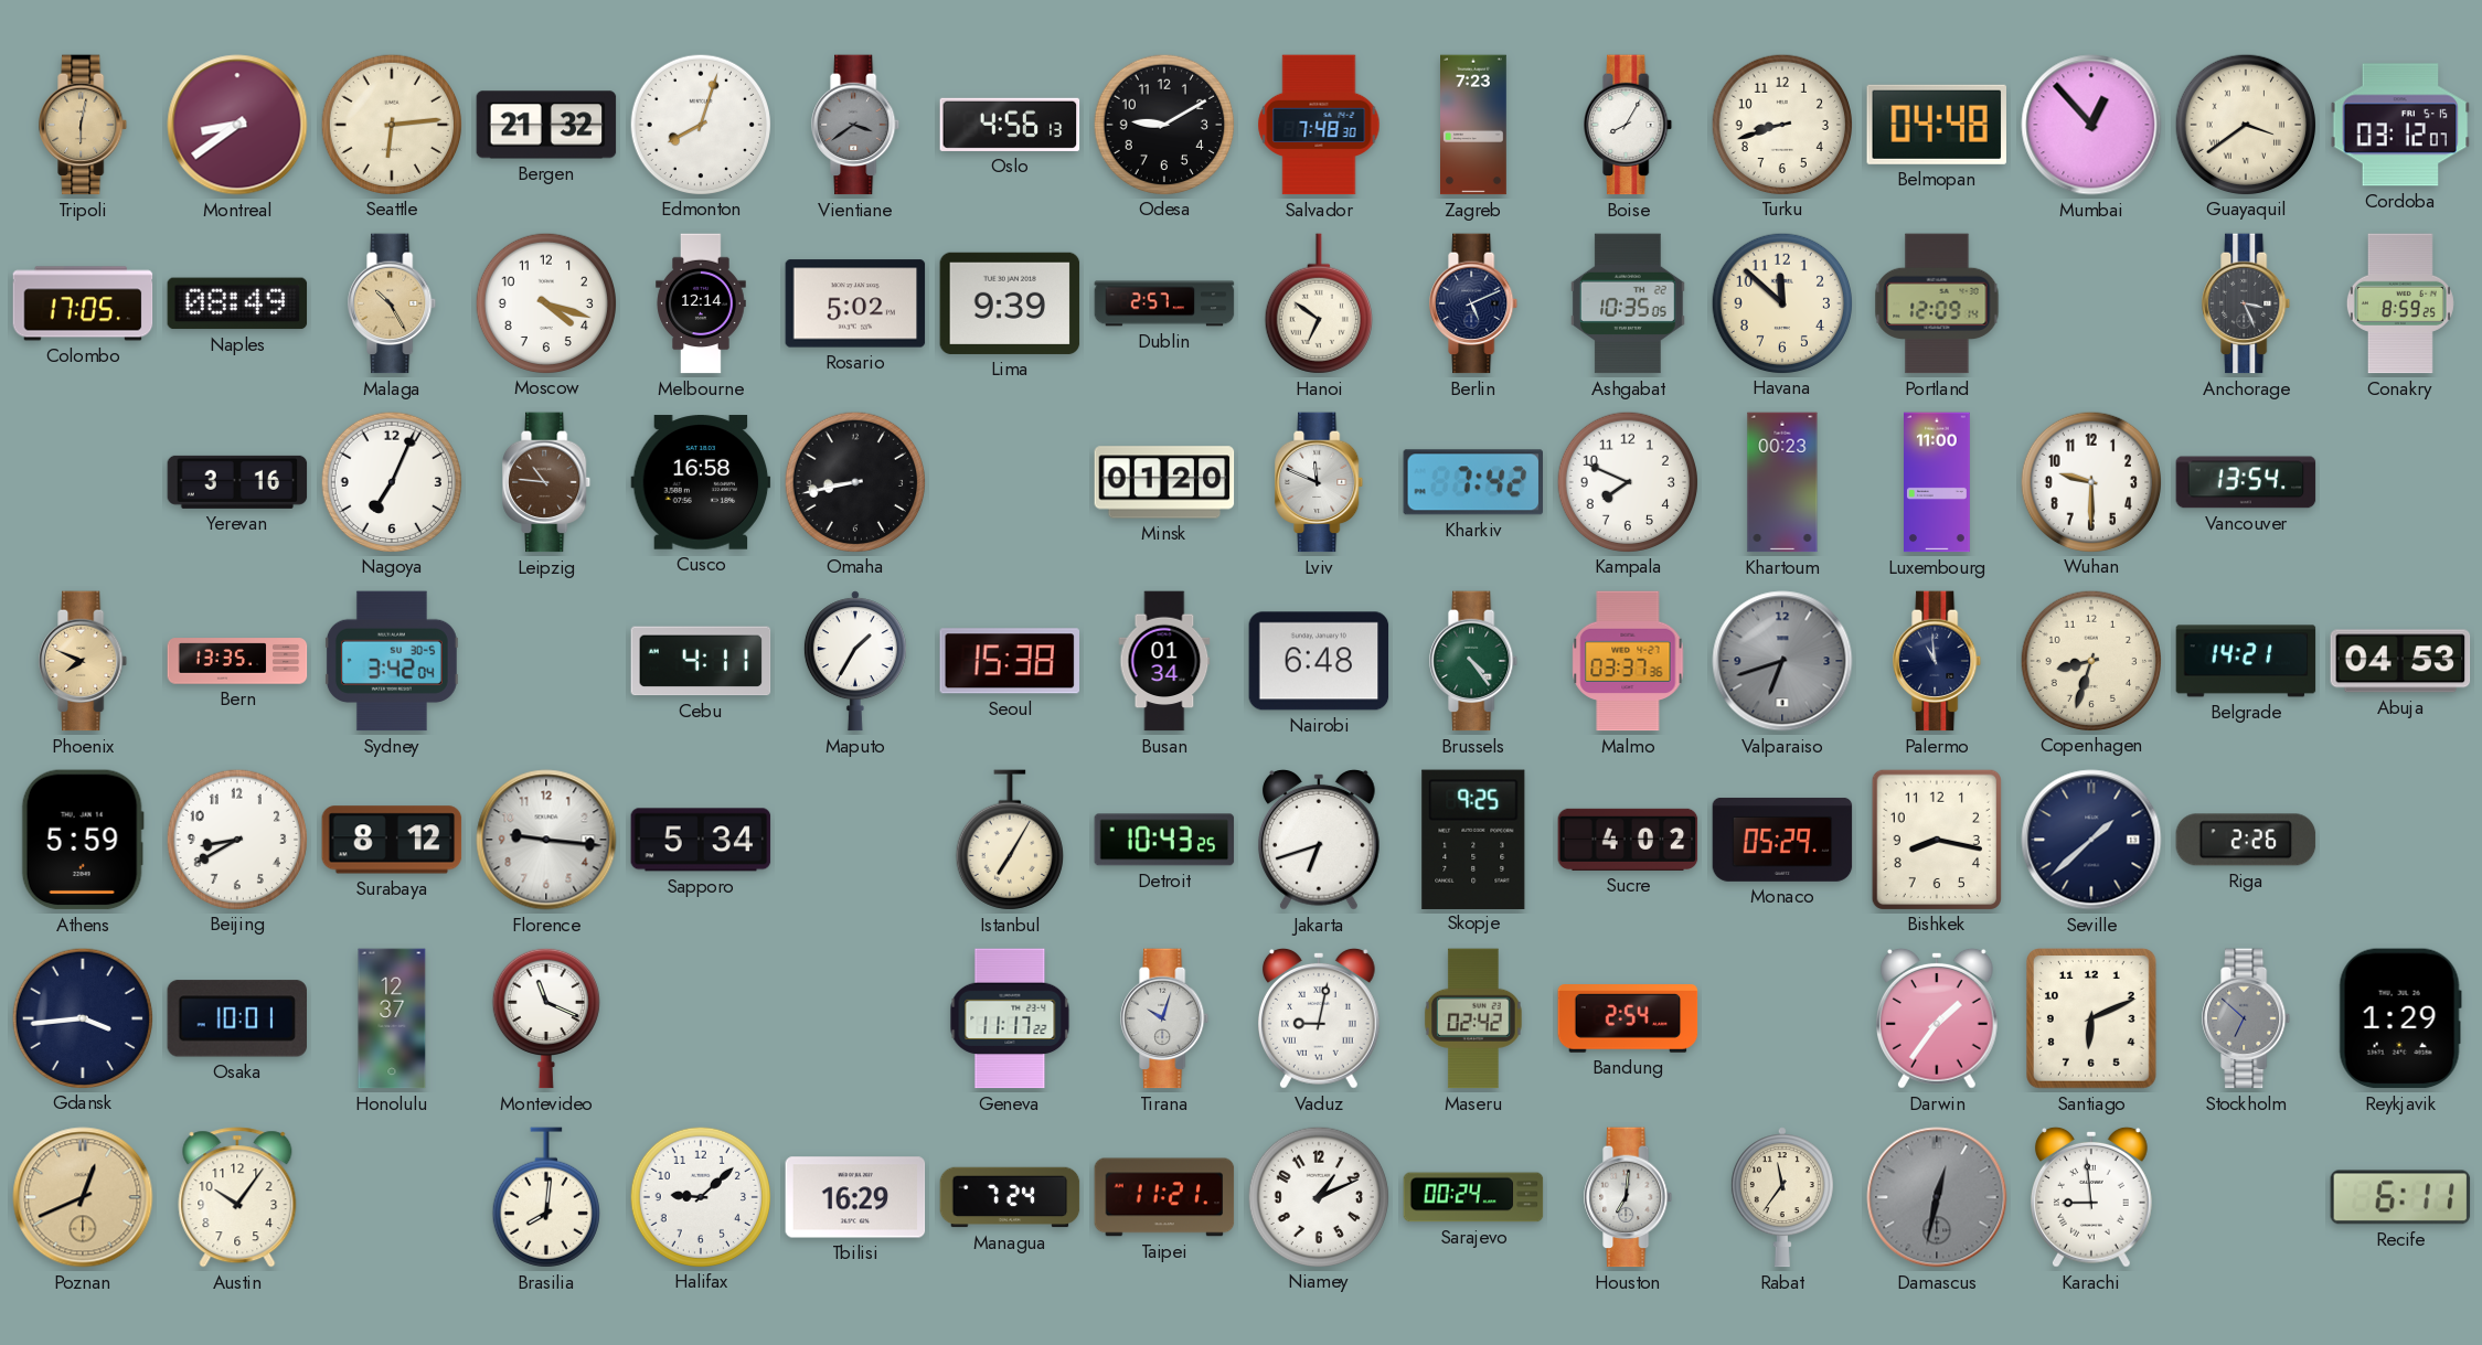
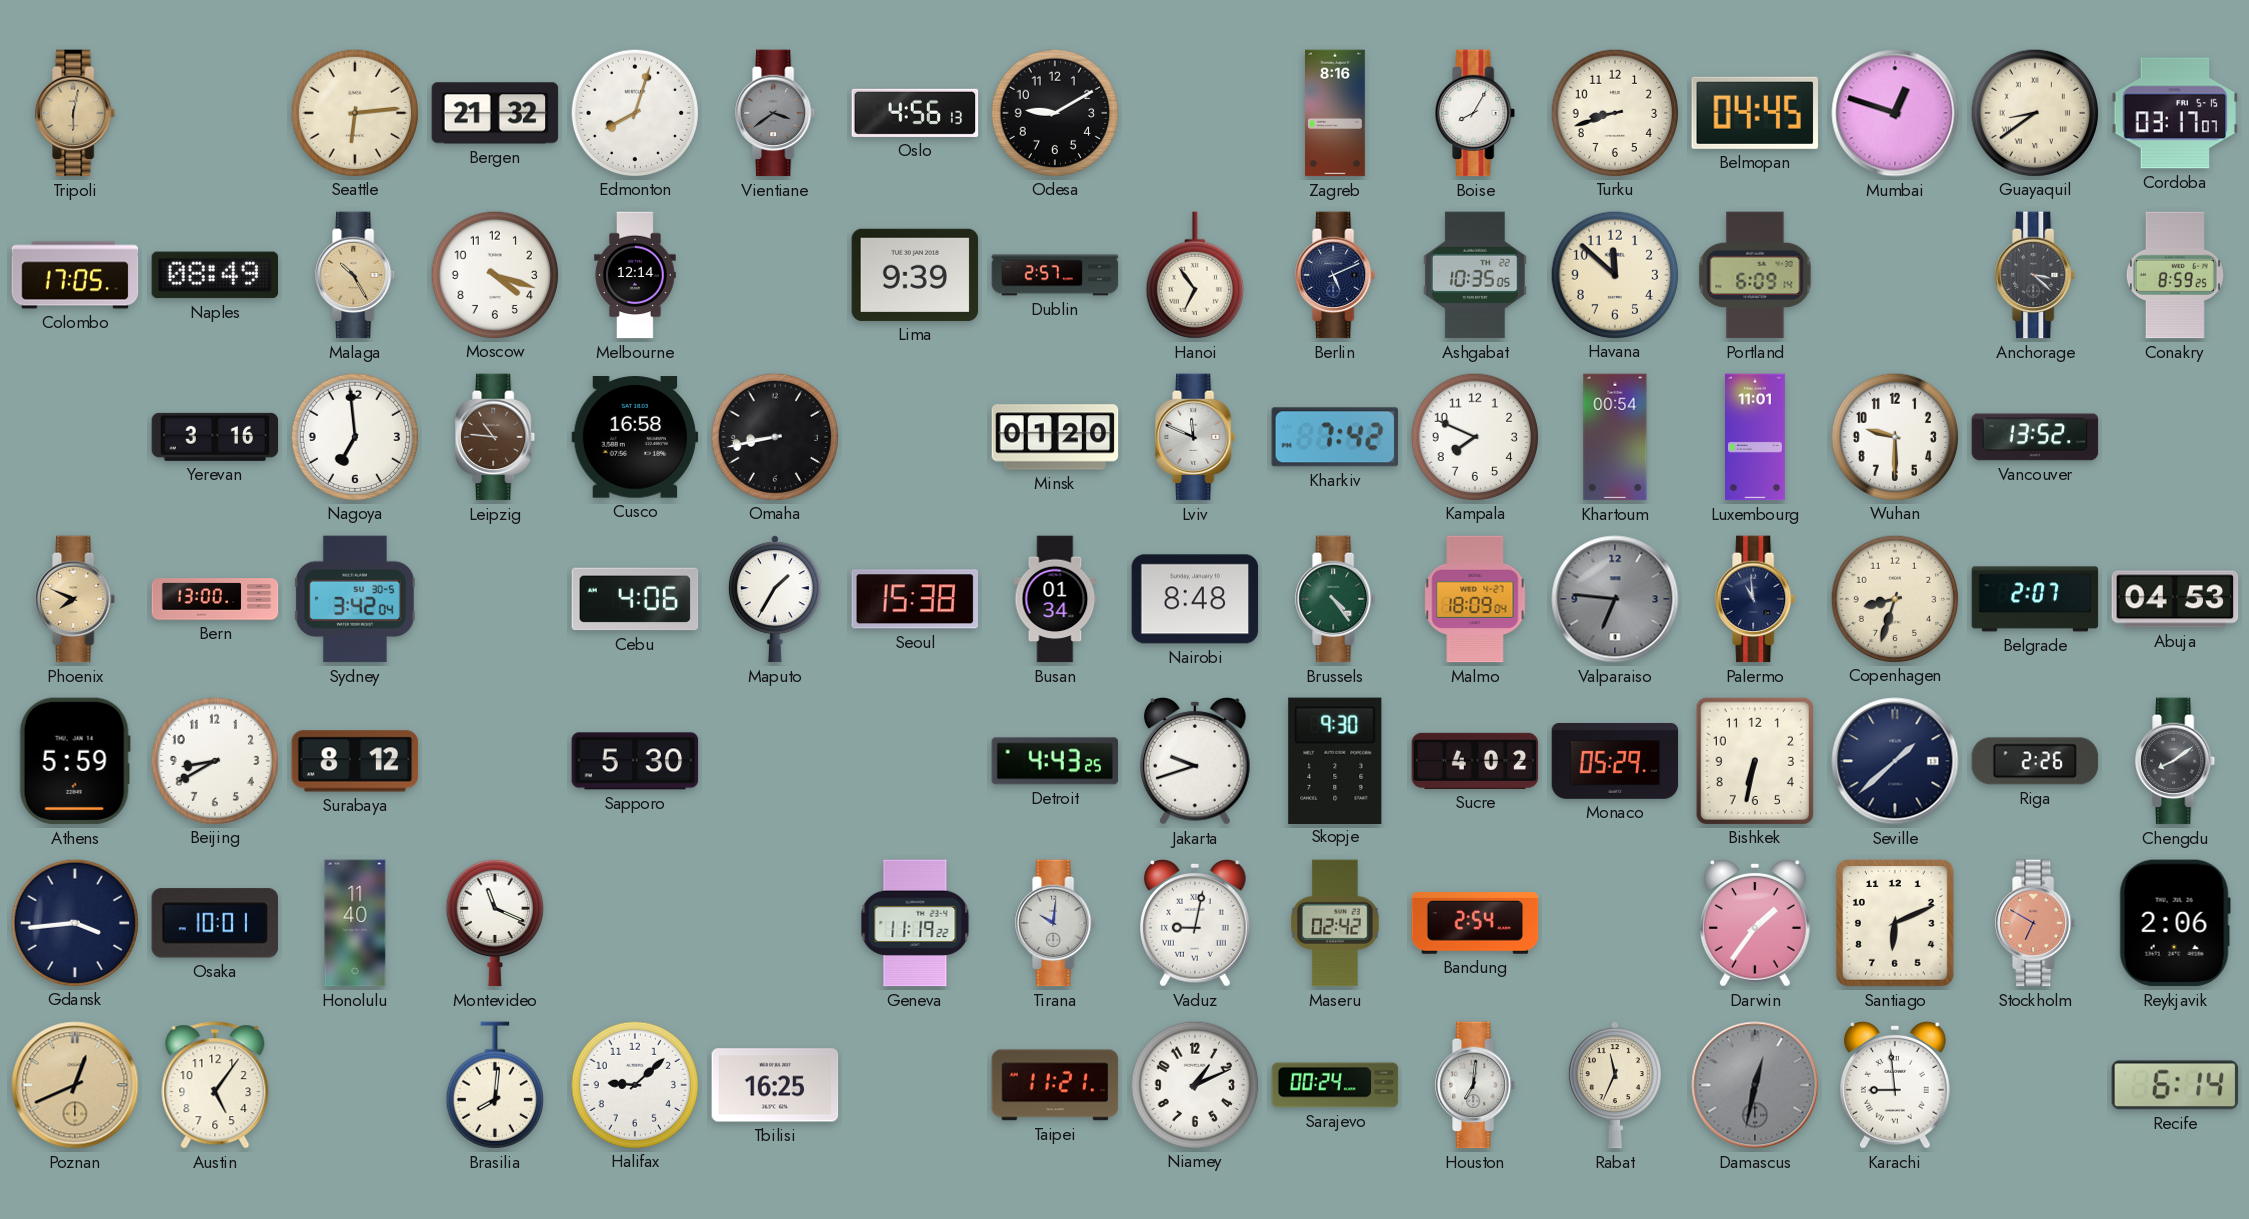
Montreal: 8:39 -> none (237, 125)
Salvador: 7:48 -> none (1319, 125)
Zagreb: 7:23 -> 8:16 (1336, 113)
Belmopan: 04:48 -> 04:45 (1754, 113)
Mumbai: 12:53 -> 12:48 (1895, 113)
Guayaquil: 3:39 -> 8:39 (2034, 112)
Cordoba: 03:12 -> 03:17 (2175, 113)
Rosario: 5:02 -> none (855, 303)
Hanoi: 6:51 -> 6:54 (1195, 275)
Portland: 12:09 -> 6:09 (1755, 275)
Anchorage: 3:26 -> 3:22 (2036, 275)
Nagoya: 7:04 -> 6:59 (354, 436)
Khartoum: 00:23 -> 00:54 (1615, 437)
Luxembourg: 11:00 -> 11:01 (1756, 437)
Vancouver: 13:54 -> 13:52 (2035, 437)
Bern: 13:35 -> 13:00 (215, 599)
Cebu: 4:11 -> 4:06 (635, 599)
Nairobi: 6:48 -> 8:48 (1195, 599)
Malmo: 03:37 -> 18:09 (1475, 599)
Valparaiso: 6:42 -> 6:46 (1615, 599)
Belgrade: 14:21 -> 2:07 (2035, 599)
Florence: 9:16 -> none (546, 840)
Sapporo: 5:34 -> 5:30 (635, 761)
Istanbul: 7:05 -> none (1010, 840)
Detroit: 10:43 -> 4:43 (1055, 761)
Jakarta: 6:42 -> 9:42 (1196, 762)
Skopje: 9:25 -> 9:30 (1335, 760)
Bishkek: 8:17 -> 6:32 (1755, 760)
Chengdu: none -> 8:09 (2176, 761)
Honolulu: 12:37 -> 11:40 (355, 923)
Geneva: 11:17 -> 11:19 (915, 923)
Tirana: 10:03 -> 10:01 (1056, 923)
Stockholm: 6:52 -> 6:50 (2036, 923)
Stockholm dial: grey -> salmon (2036, 923)
Reykjavik: 1:29 -> 2:06 (2175, 923)
Austin: 10:06 -> 5:06 (215, 1085)
Tbilisi: 16:29 -> 16:25 (775, 1085)
Managua: 7:24 -> none (1010, 1197)
Rabat: 11:36 -> 11:34 (1615, 1085)
Recife: 6:11 -> 6:14 (2175, 1085)
